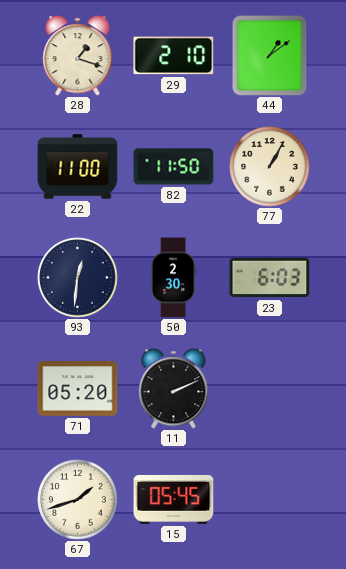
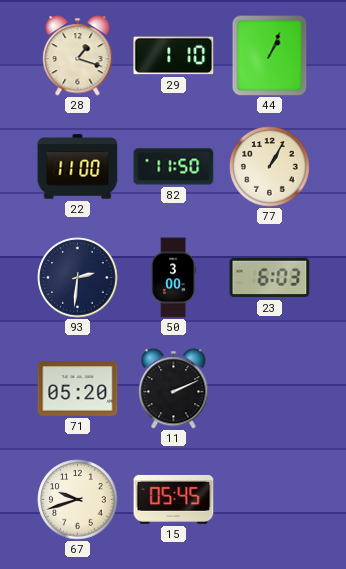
29: 2:10 -> 1:10 (174, 56)
44: 1:09 -> 1:04 (270, 55)
93: 12:31 -> 2:31 (78, 278)
50: 2:30 -> 3:00 (173, 278)
67: 1:42 -> 9:42 (78, 500)
